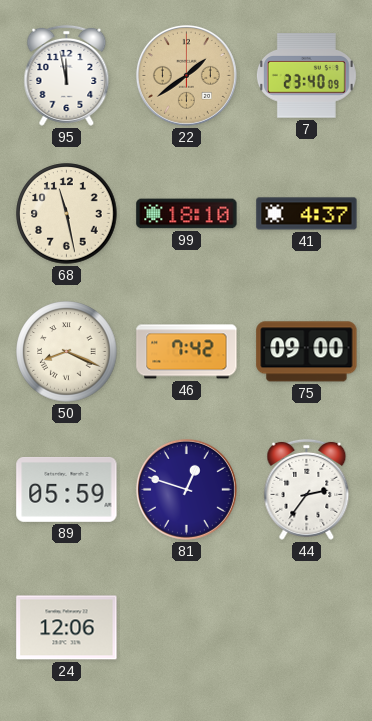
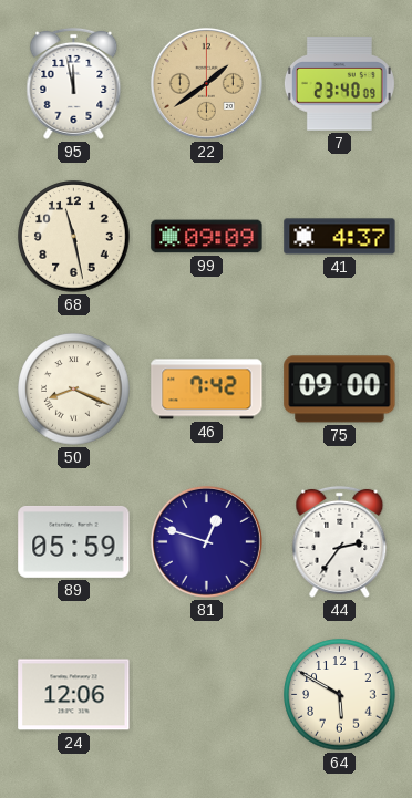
99: 18:10 -> 09:09 (207, 237)
64: none -> 5:50 (340, 695)
